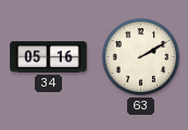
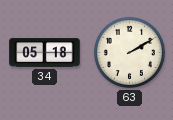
34: 05:16 -> 05:18 (45, 53)
